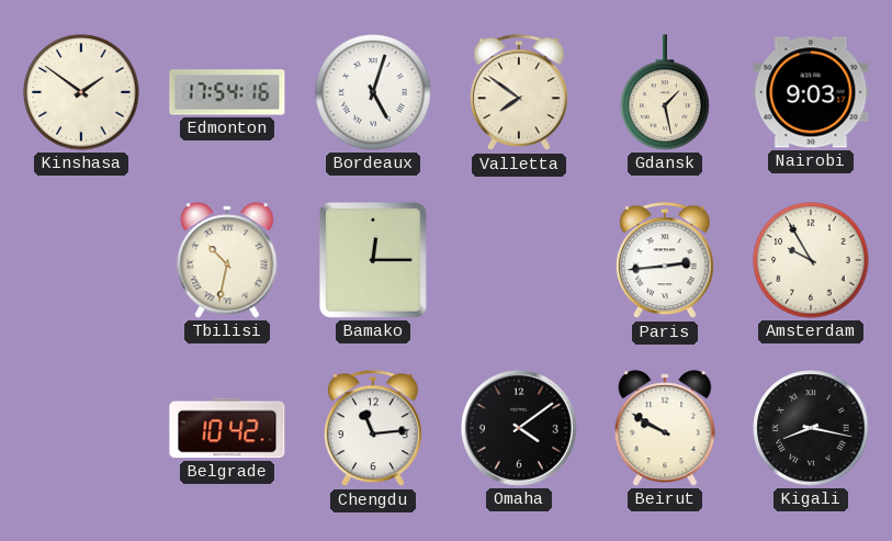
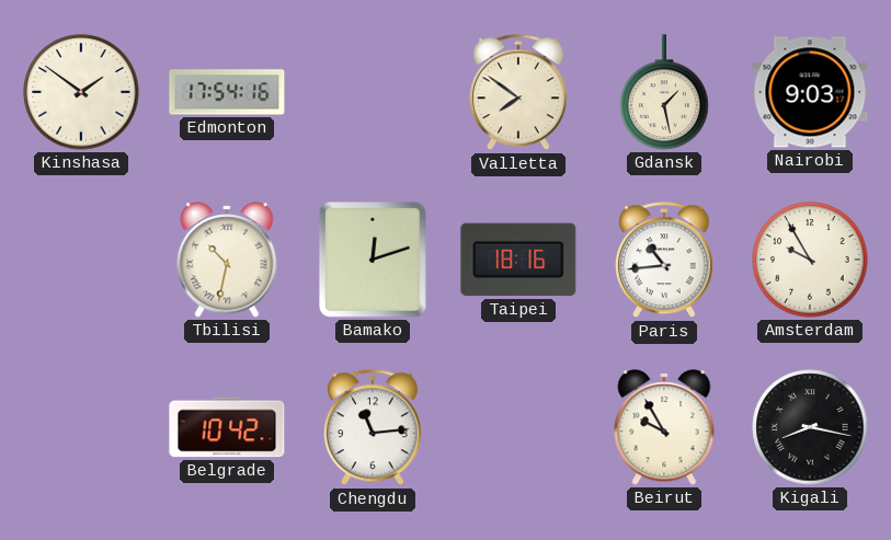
Bordeaux: 5:03 -> none (373, 92)
Bamako: 12:15 -> 12:12 (373, 260)
Taipei: none -> 18:16 (518, 260)
Paris: 2:44 -> 10:44 (664, 261)
Omaha: 4:09 -> none (519, 428)
Beirut: 9:50 -> 9:55 (664, 427)
